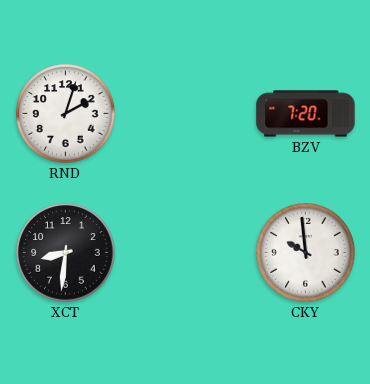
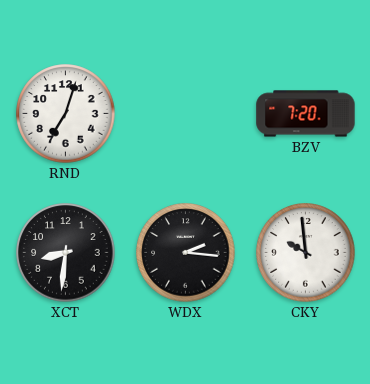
RND: 2:03 -> 7:03 (66, 114)
WDX: none -> 2:16 (186, 253)
